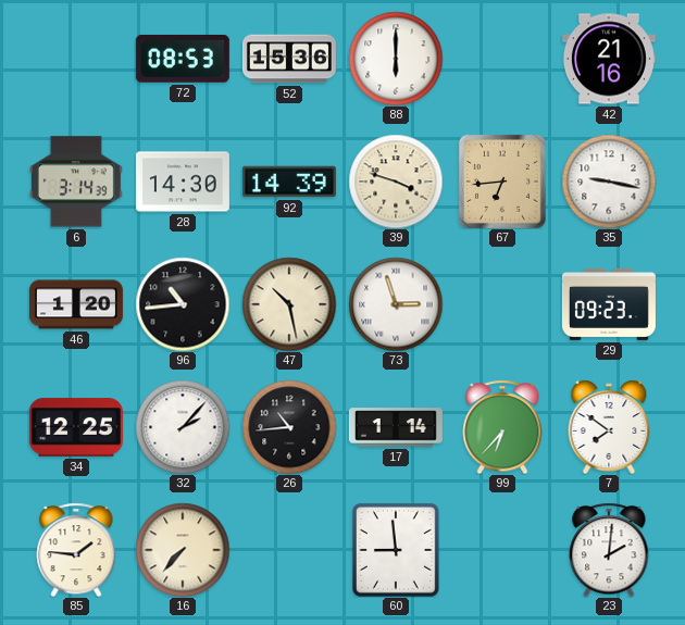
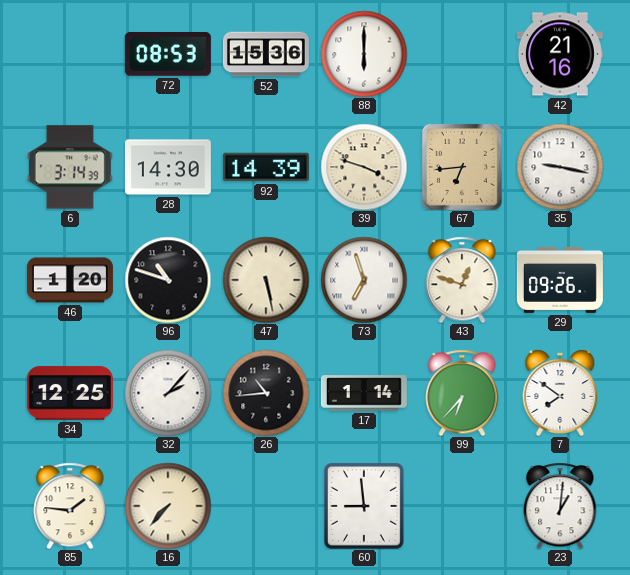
96: 10:44 -> 10:48 (168, 280)
47: 10:28 -> 5:28 (266, 280)
73: 2:57 -> 6:57 (364, 280)
43: none -> 12:48 (462, 280)
29: 09:23 -> 09:26 (560, 280)
23: 2:01 -> 1:01 (560, 506)
